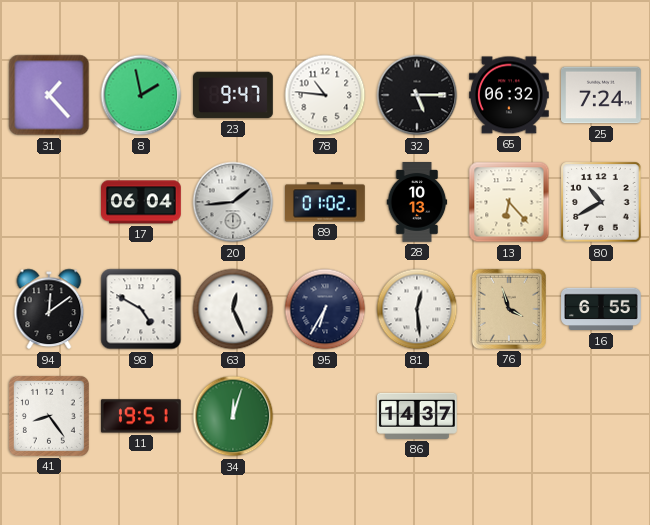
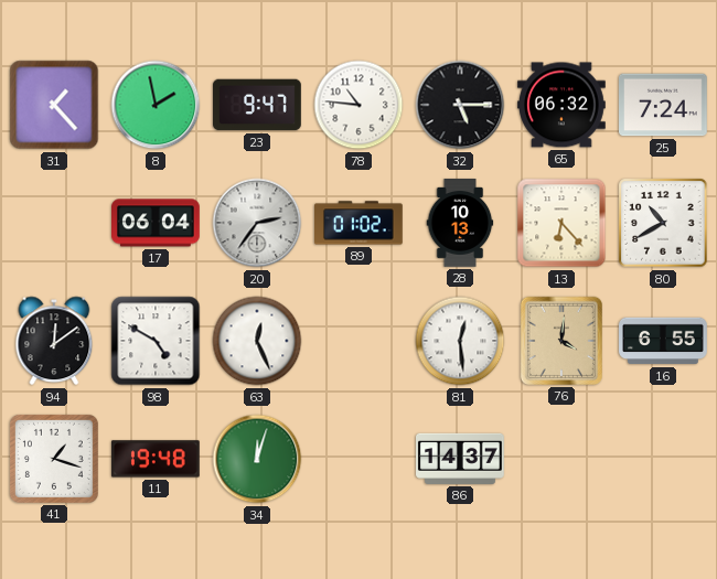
20: 1:44 -> 2:36 (257, 223)
95: 6:35 -> none (325, 309)
76: 3:57 -> 4:01 (561, 341)
41: 8:24 -> 1:18 (54, 459)
11: 19:51 -> 19:48 (156, 459)
